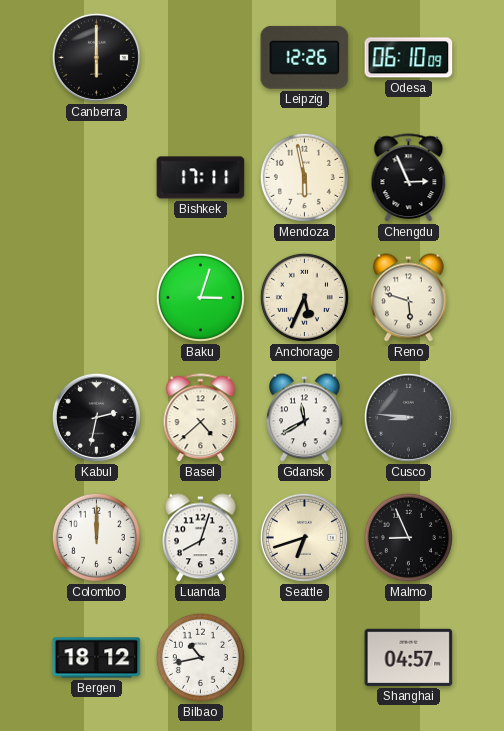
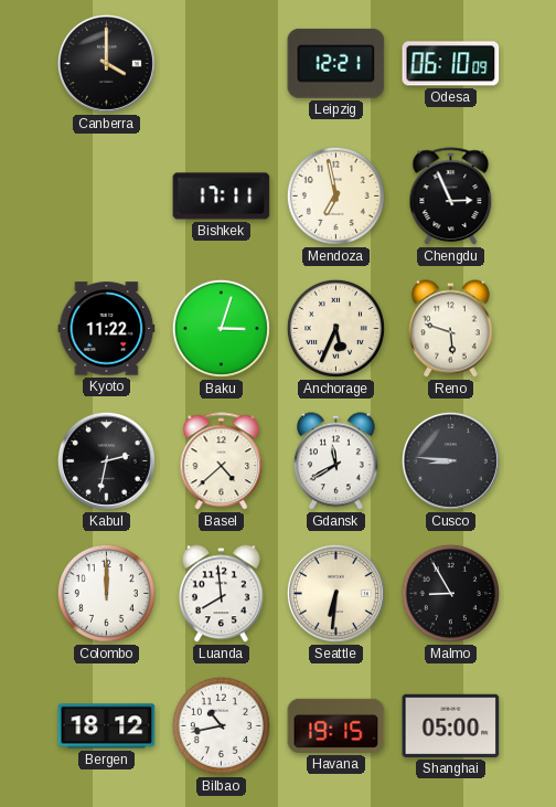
Canberra: 6:00 -> 4:00 (106, 63)
Leipzig: 12:26 -> 12:21 (336, 63)
Mendoza: 5:58 -> 6:58 (335, 195)
Kyoto: none -> 11:22 (107, 329)
Luanda: 8:03 -> 7:59 (222, 594)
Seattle: 6:42 -> 6:31 (335, 593)
Malmo: 8:56 -> 8:55 (450, 593)
Havana: none -> 19:15 (336, 725)
Shanghai: 04:57 -> 05:00 (451, 725)
